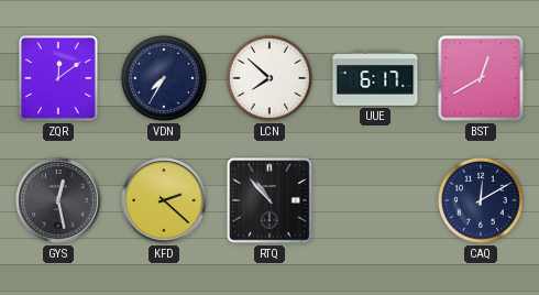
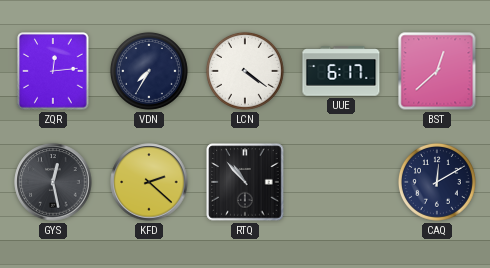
ZQR: 12:09 -> 12:14 (53, 71)
LCN: 7:52 -> 4:21 (245, 71)
BST: 12:40 -> 12:38 (437, 71)
